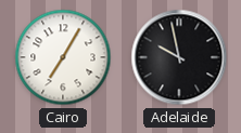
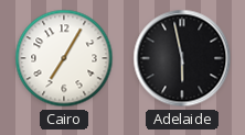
Adelaide: 9:58 -> 5:58 (182, 58)
